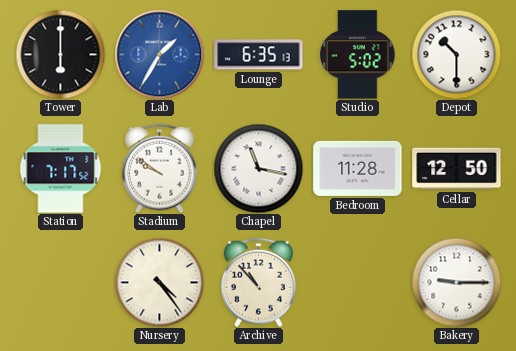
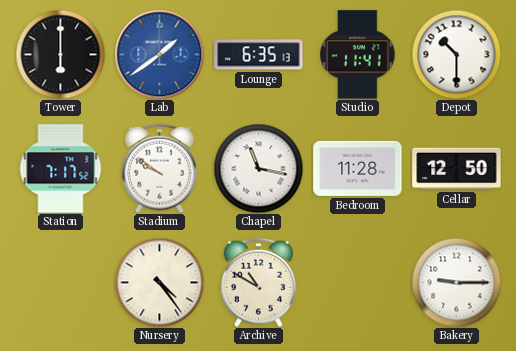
Lab: 1:35 -> 1:39 (159, 54)
Studio: 5:02 -> 11:41 (358, 55)
Archive: 10:53 -> 10:50 (259, 282)
